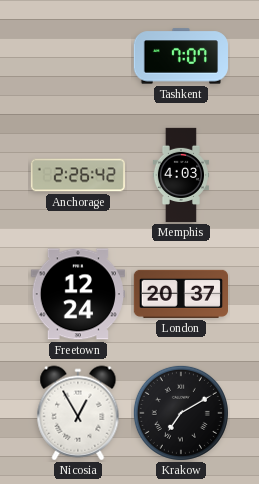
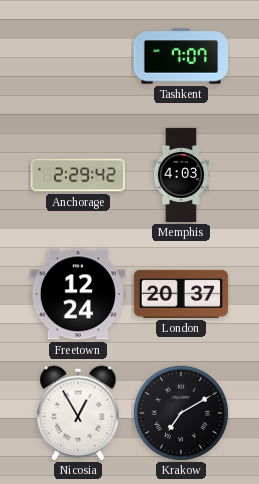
Anchorage: 2:26 -> 2:29 (78, 175)
